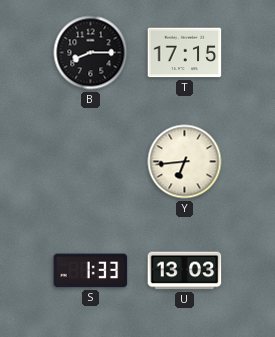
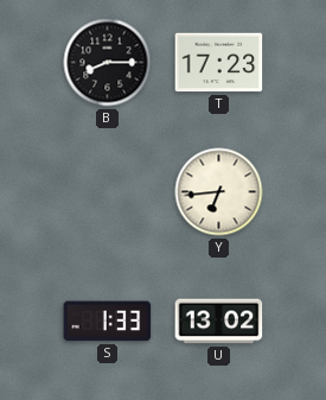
T: 17:15 -> 17:23 (219, 63)
U: 13:03 -> 13:02 (219, 322)
